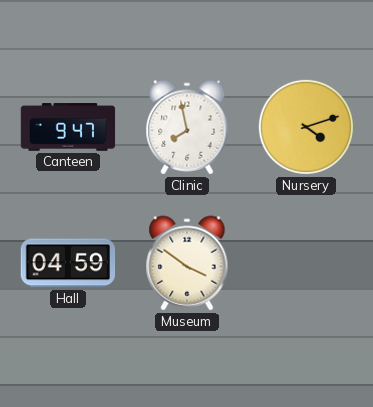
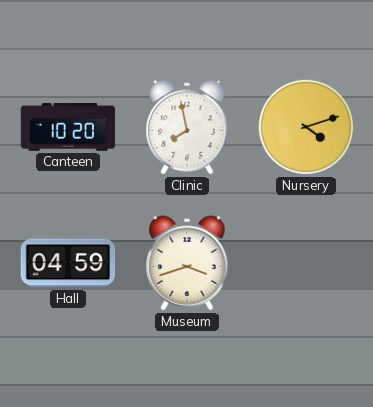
Canteen: 9:47 -> 10:20 (68, 127)
Museum: 3:51 -> 3:42 (187, 263)
